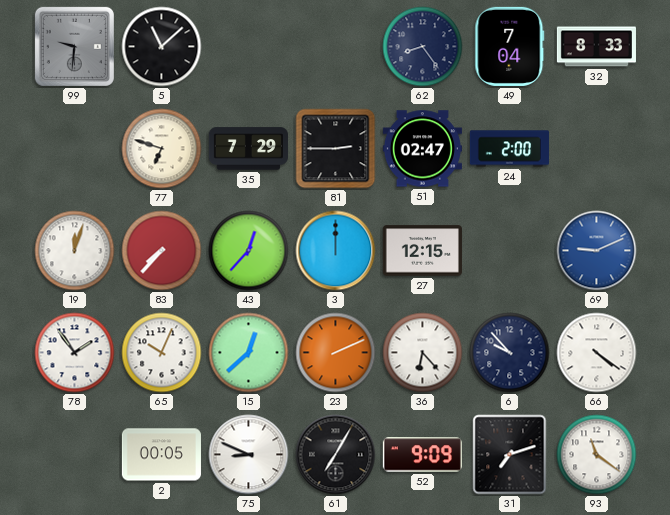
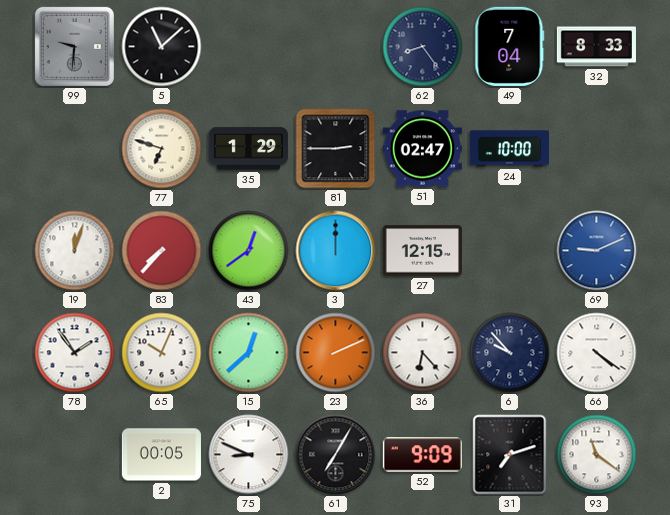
35: 7:29 -> 1:29 (248, 149)
24: 2:00 -> 10:00 (509, 149)
43: 12:37 -> 12:39 (249, 251)
